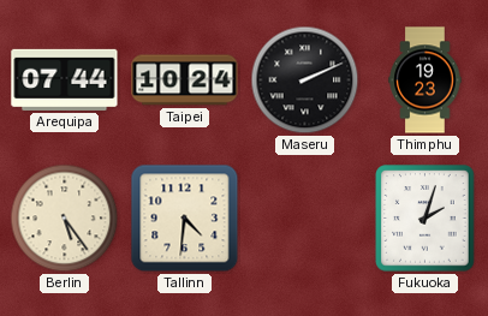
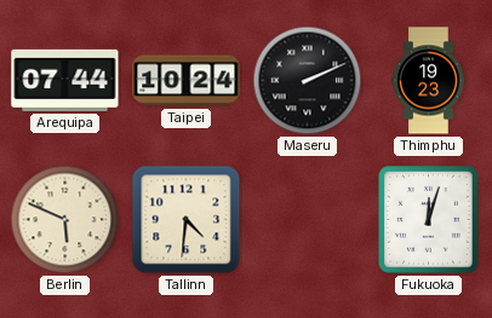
Berlin: 5:24 -> 5:49 (65, 220)
Fukuoka: 2:03 -> 12:03 (429, 220)
